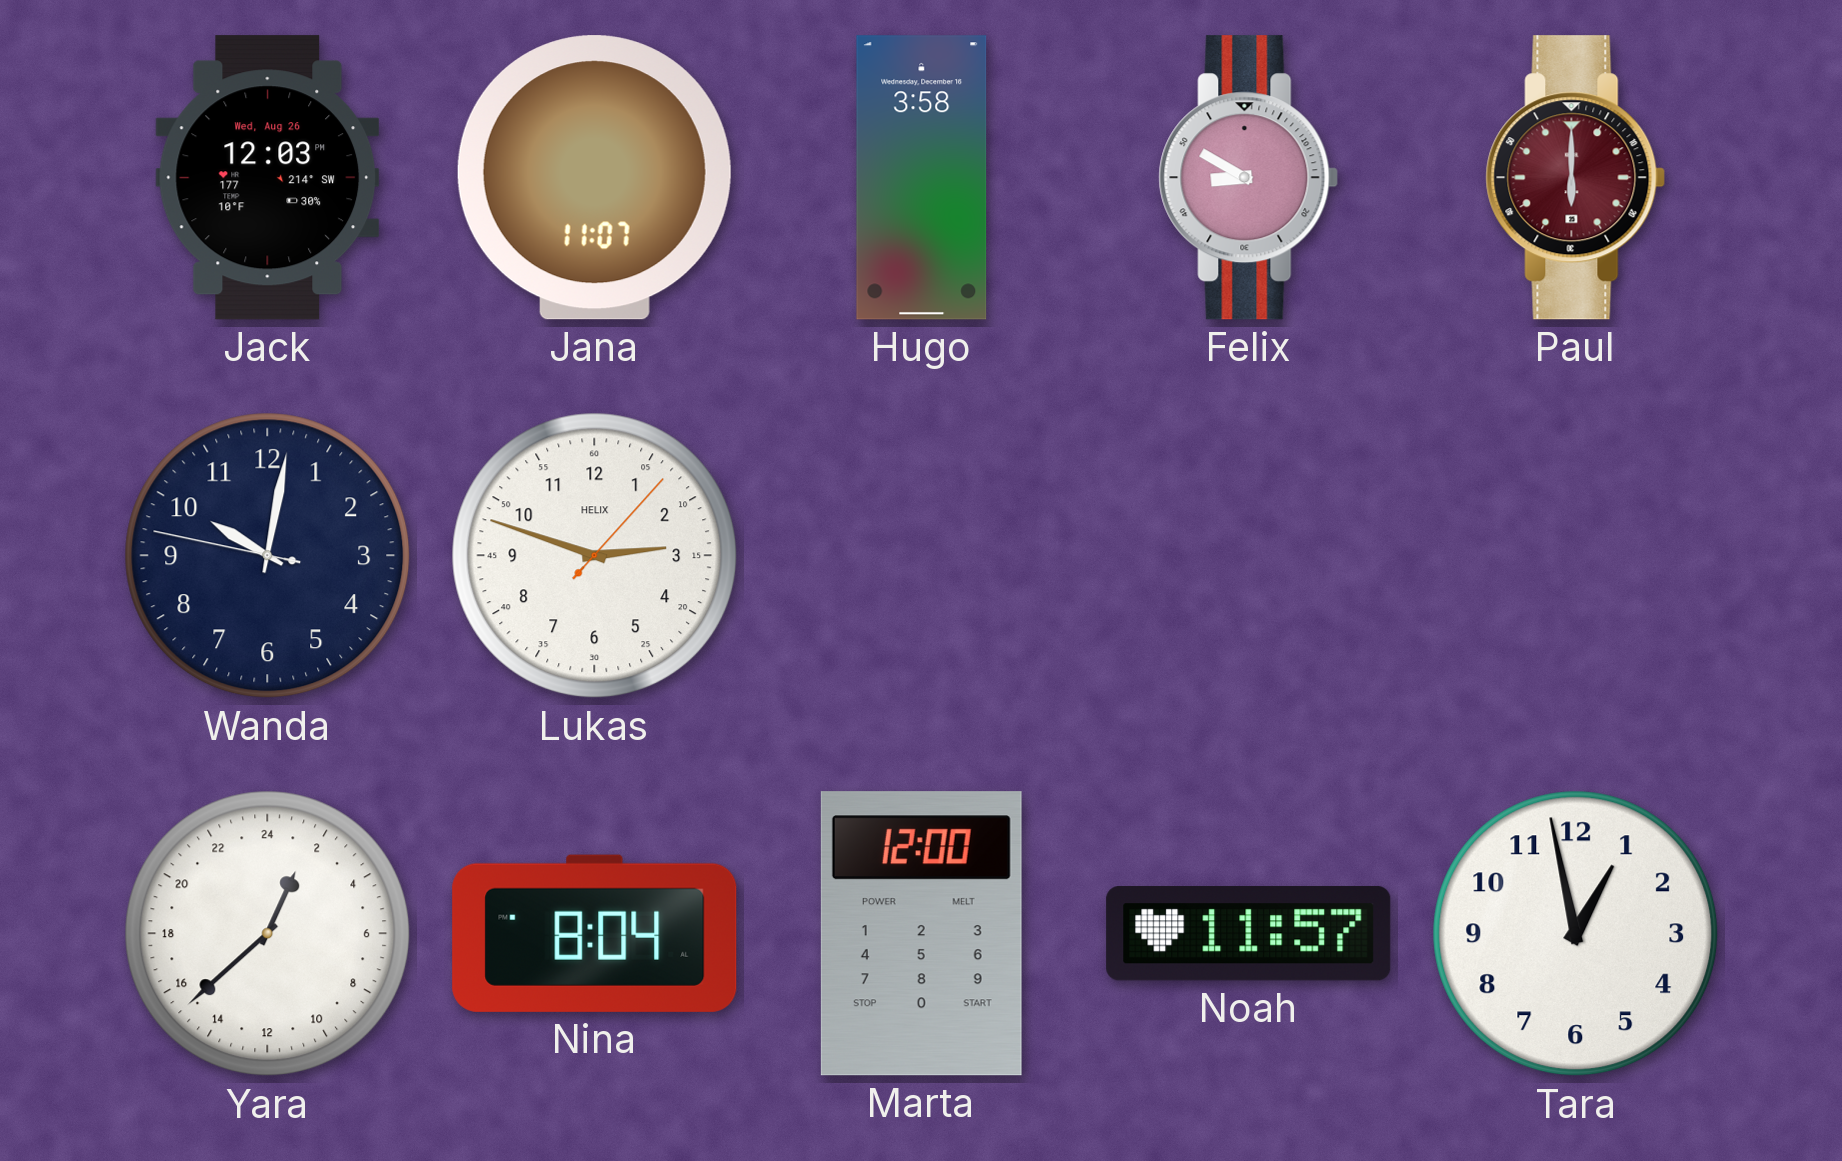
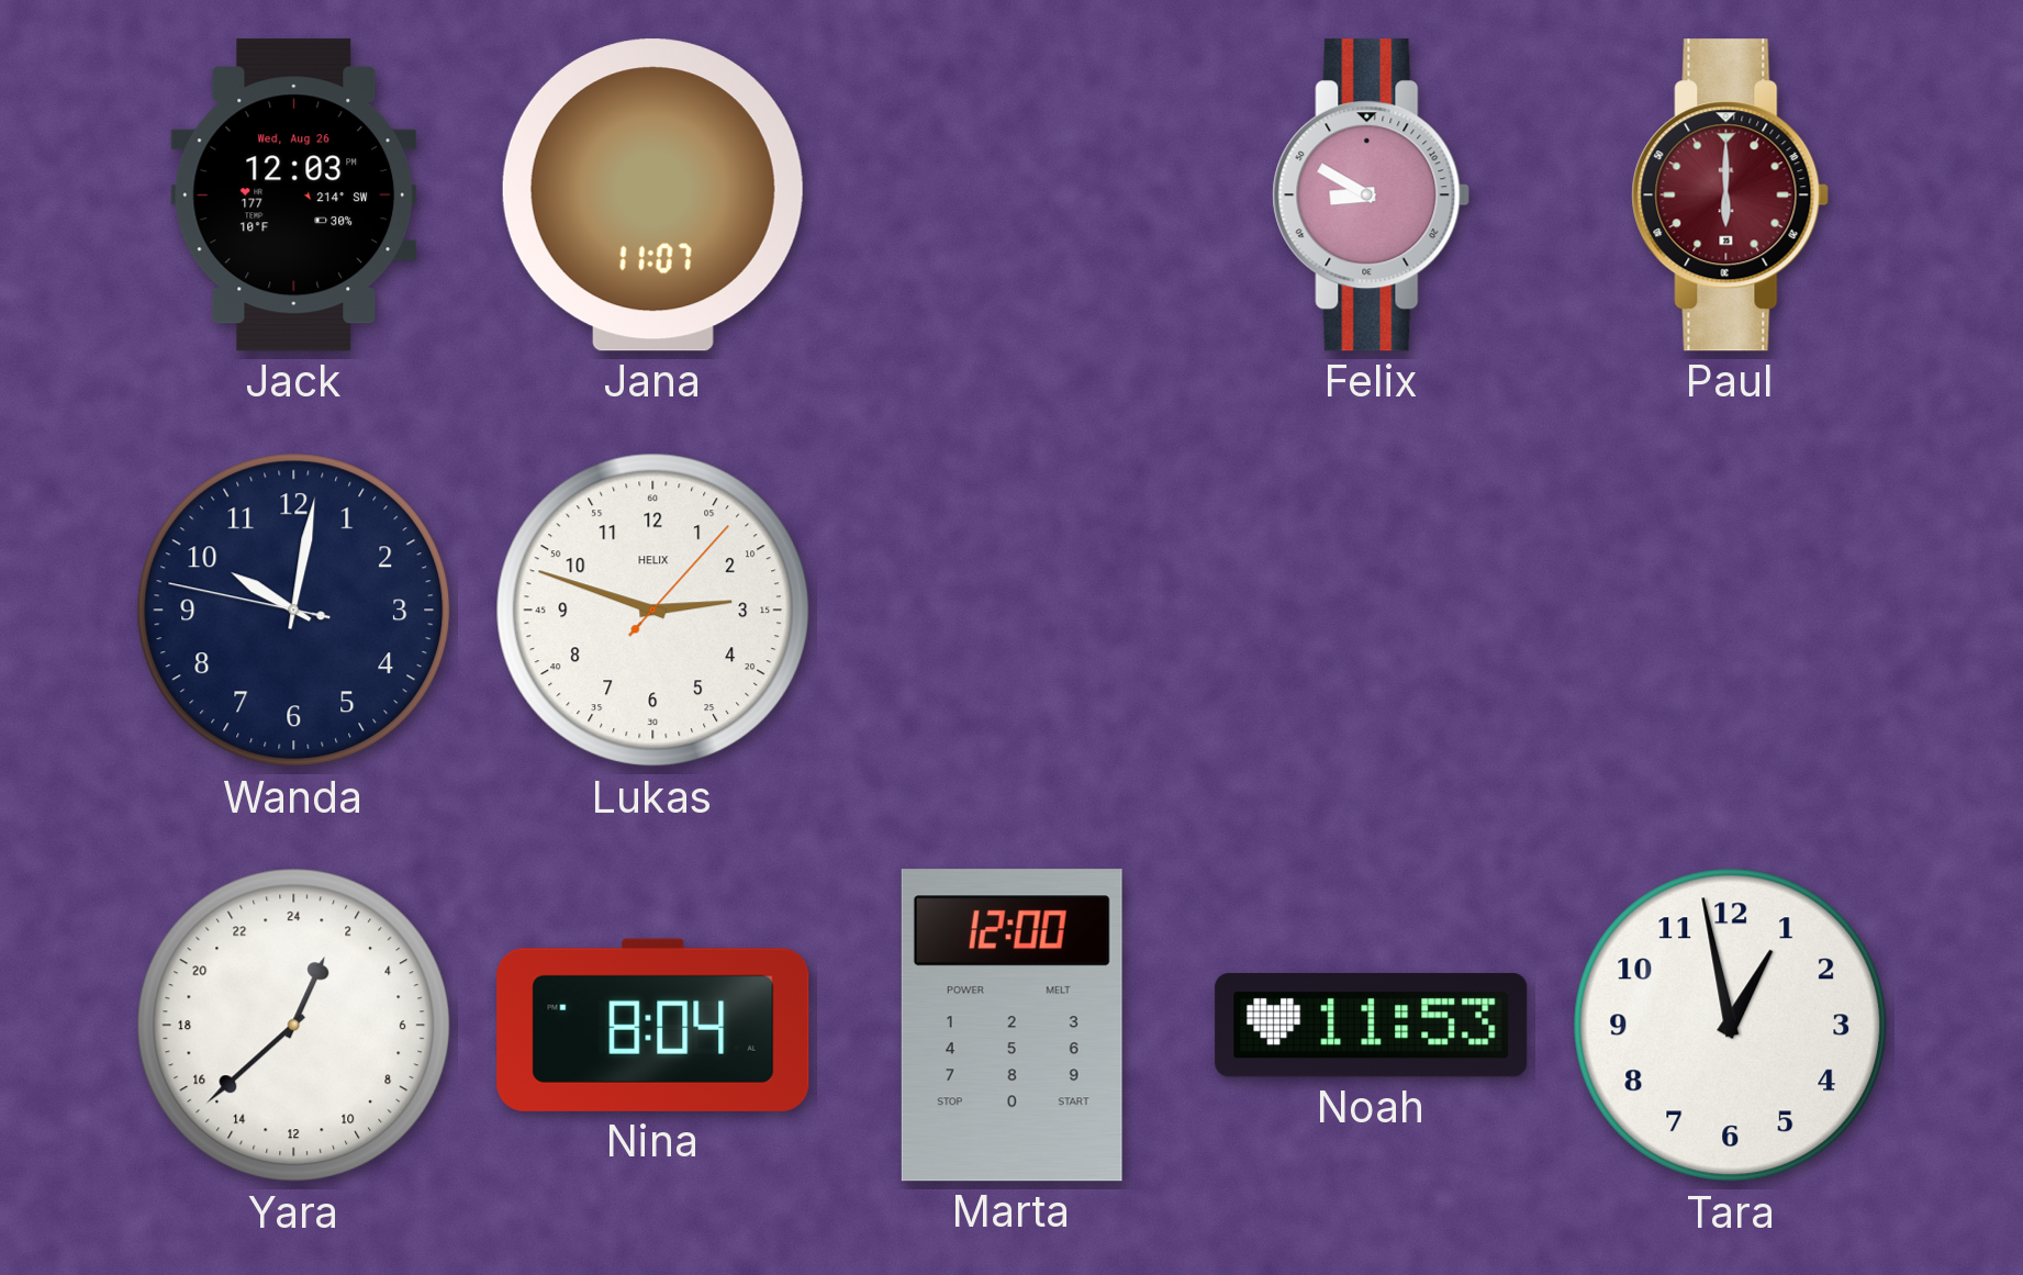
Hugo: 3:58 -> none (922, 178)
Noah: 11:57 -> 11:53 (1372, 1026)
